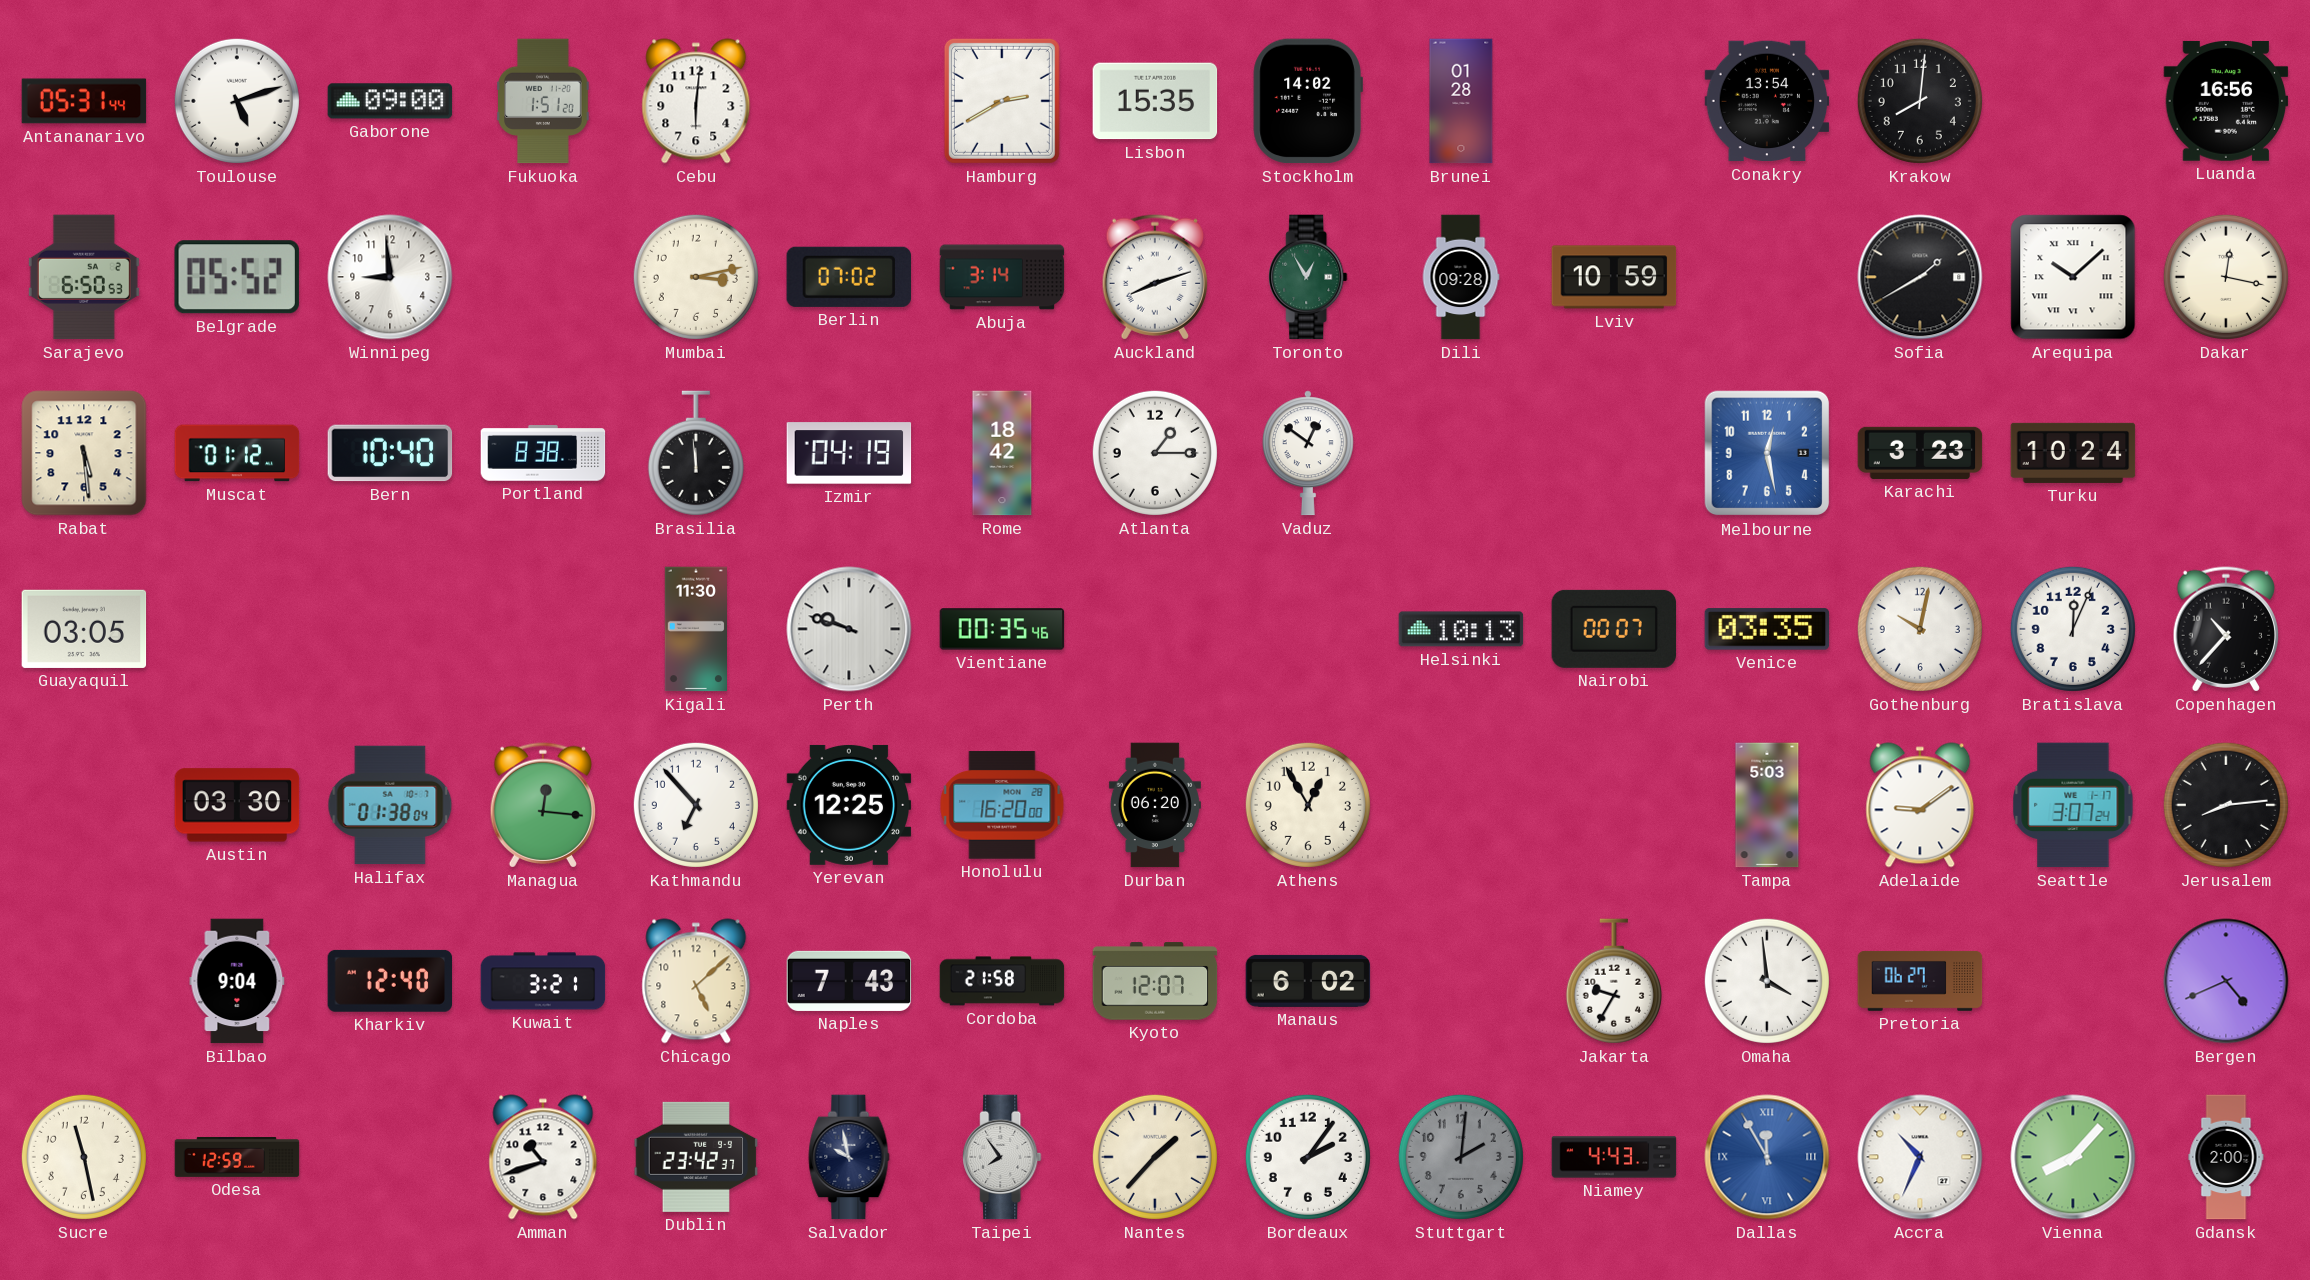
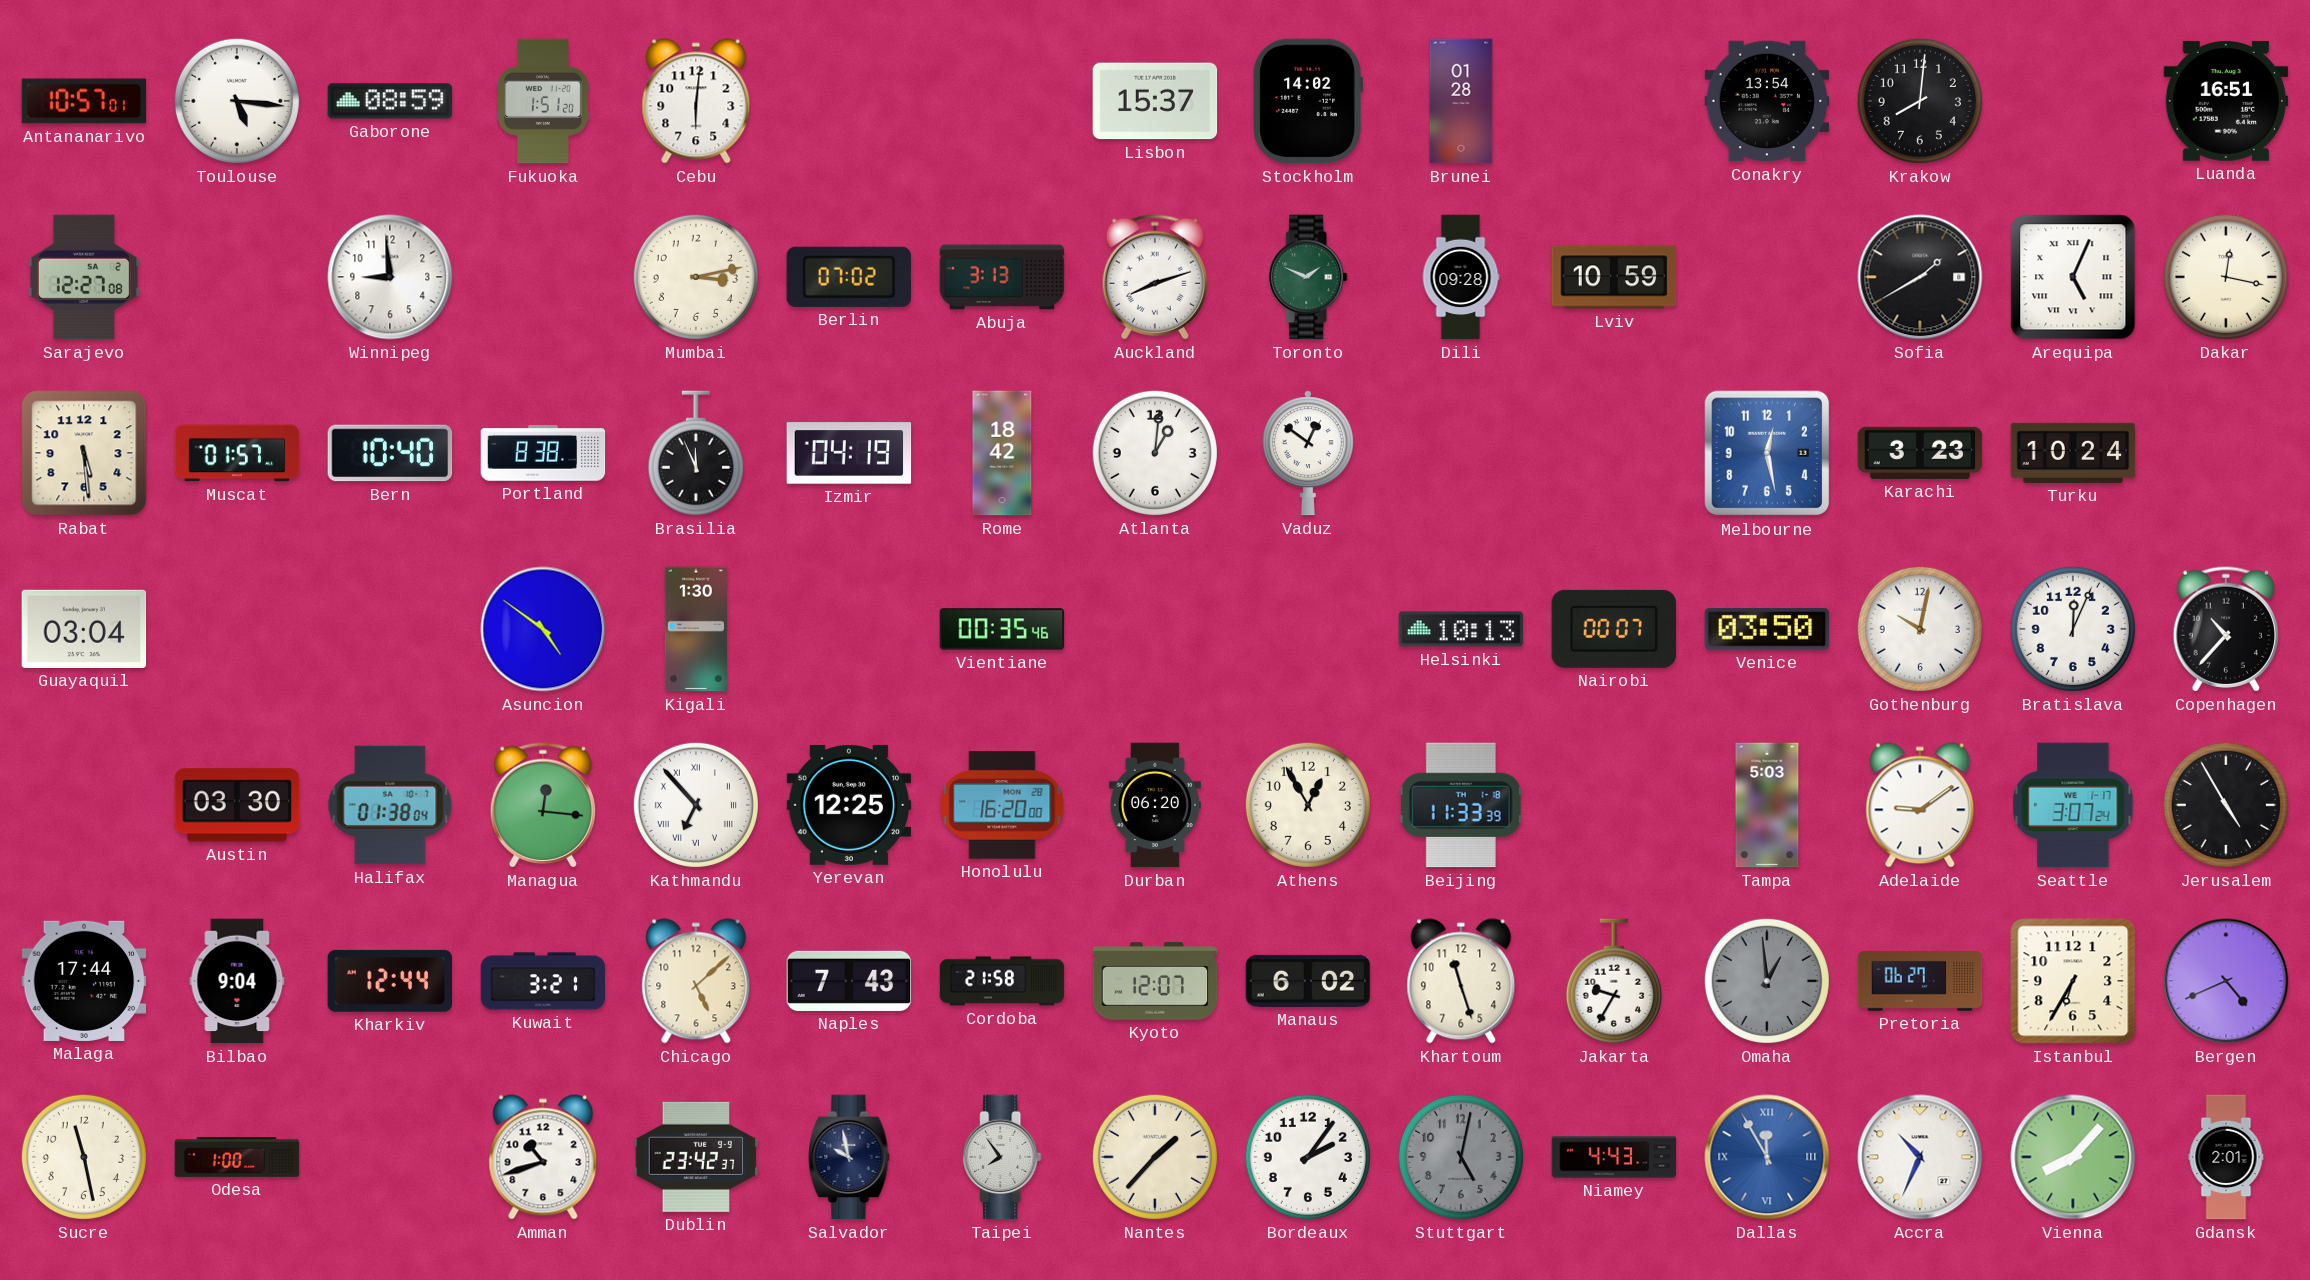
Antananarivo: 05:31 -> 10:57 (84, 101)
Toulouse: 5:12 -> 5:16 (237, 101)
Gaborone: 09:00 -> 08:59 (390, 101)
Hamburg: 2:40 -> none (1002, 101)
Lisbon: 15:35 -> 15:37 (1155, 101)
Luanda: 16:56 -> 16:51 (2226, 101)
Sarajevo: 6:50 -> 12:27 (84, 277)
Belgrade: 05:52 -> none (237, 277)
Abuja: 3:14 -> 3:13 (1002, 277)
Toronto: 12:55 -> 1:49 (1308, 277)
Arequipa: 10:08 -> 5:04 (2073, 277)
Muscat: 01:12 -> 01:57 (237, 453)
Brasilia: 11:59 -> 11:56 (696, 453)
Atlanta: 1:15 -> 1:01 (1155, 453)
Guayaquil: 03:05 -> 03:04 (84, 629)
Asuncion: none -> 4:51 (543, 629)
Kigali: 11:30 -> 1:30 (695, 629)
Perth: 9:48 -> none (849, 629)
Venice: 03:35 -> 03:50 (1767, 629)
Kathmandu numerals: Arabic -> Roman (696, 805)
Beijing: none -> 11:33 (1461, 805)
Jerusalem: 8:14 -> 4:55 (2226, 805)
Malaga: none -> 17:44 (84, 981)
Kharkiv: 12:40 -> 12:44 (389, 981)
Khartoum: none -> 11:27 (1461, 981)
Omaha: 3:59 -> 12:59 (1767, 981)
Omaha dial: white -> grey (1767, 981)
Istanbul: none -> 6:35 (2073, 981)
Odesa: 12:59 -> 1:00 (237, 1157)
Stuttgart: 2:01 -> 5:02 (1461, 1157)
Gdansk: 2:00 -> 2:01 (2226, 1157)
